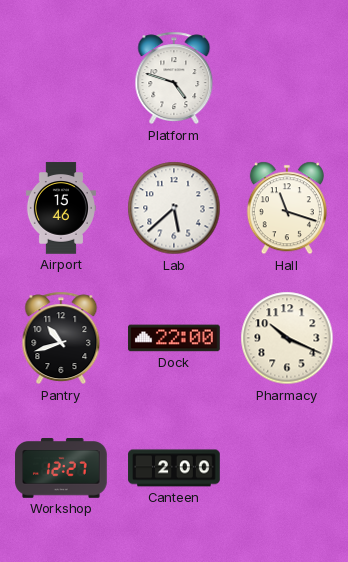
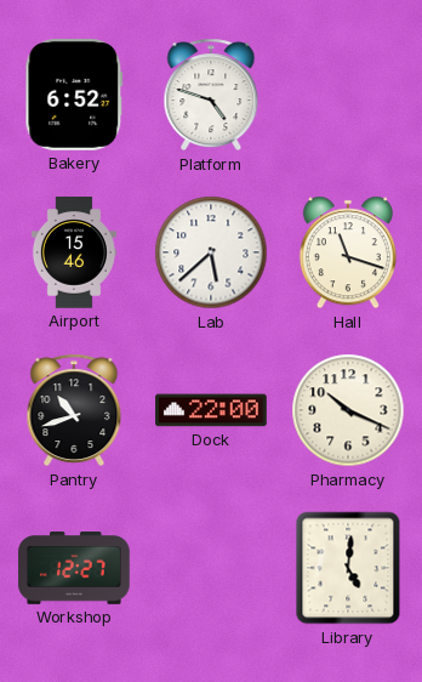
Bakery: none -> 6:52 (74, 96)
Canteen: 2:00 -> none (174, 468)
Library: none -> 5:01 (348, 568)
